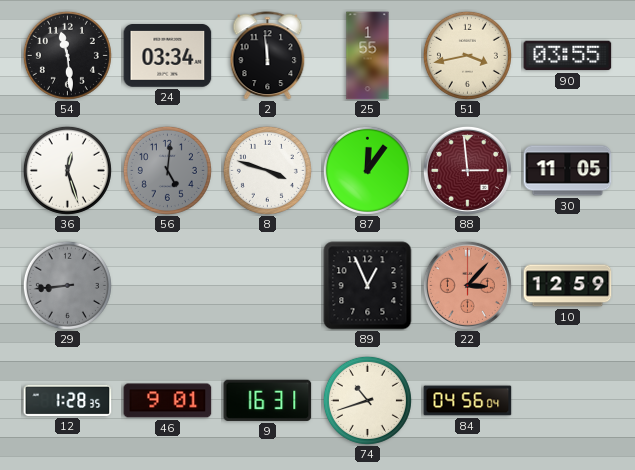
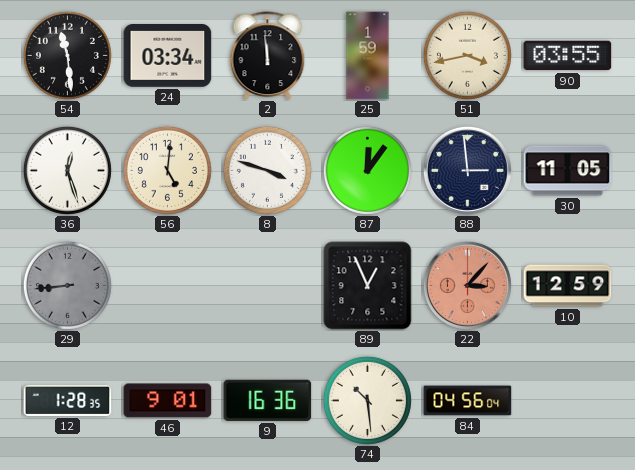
25: 1:55 -> 1:59 (368, 56)
56 dial: grey -> cream (167, 170)
88 dial: burgundy -> navy (467, 170)
9: 16:31 -> 16:36 (268, 400)
74: 10:42 -> 10:29 (367, 400)
